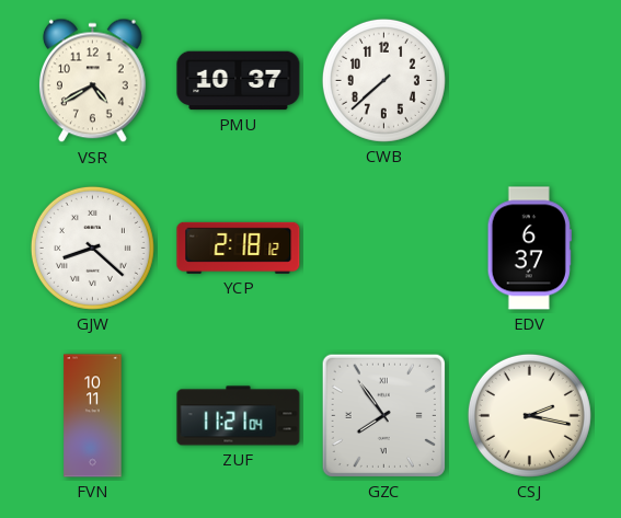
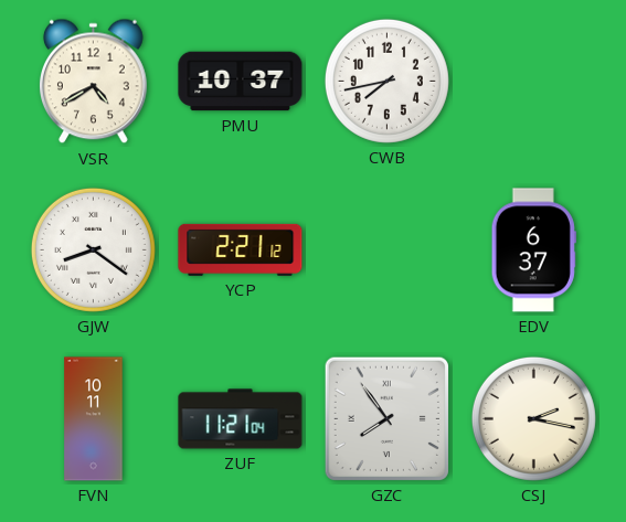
CWB: 7:38 -> 7:43 (386, 81)
GJW: 8:22 -> 8:21 (93, 249)
YCP: 2:18 -> 2:21 (241, 249)
